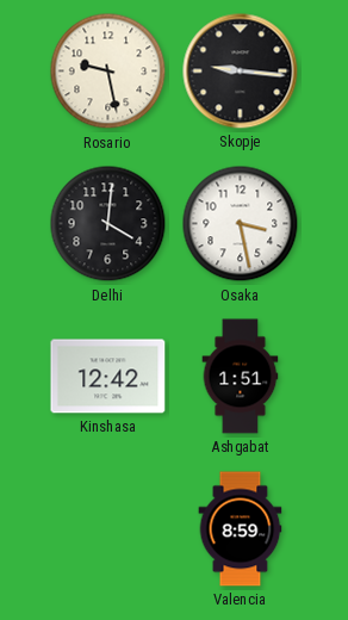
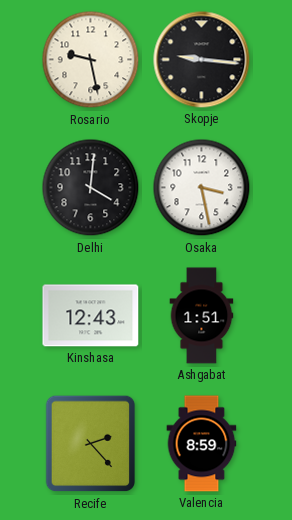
Kinshasa: 12:42 -> 12:43 (91, 316)
Recife: none -> 2:23 (91, 444)
